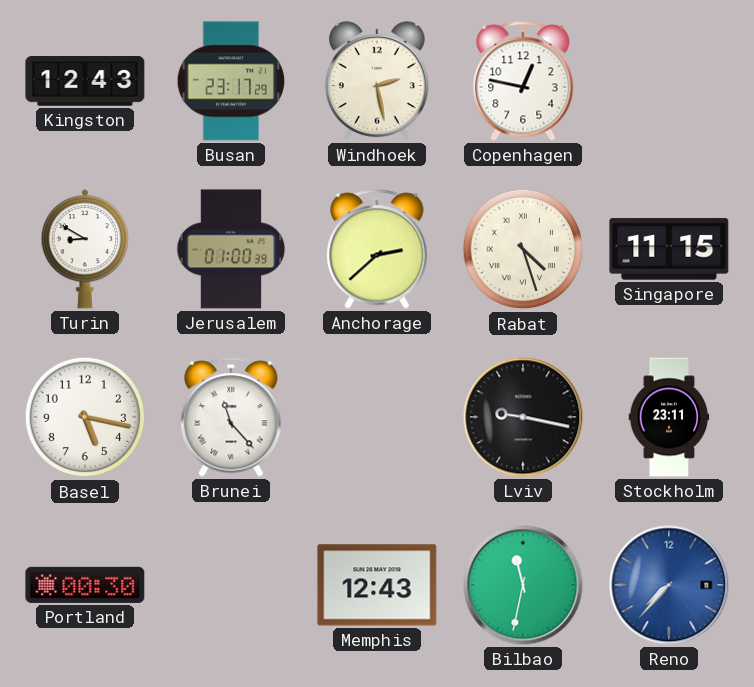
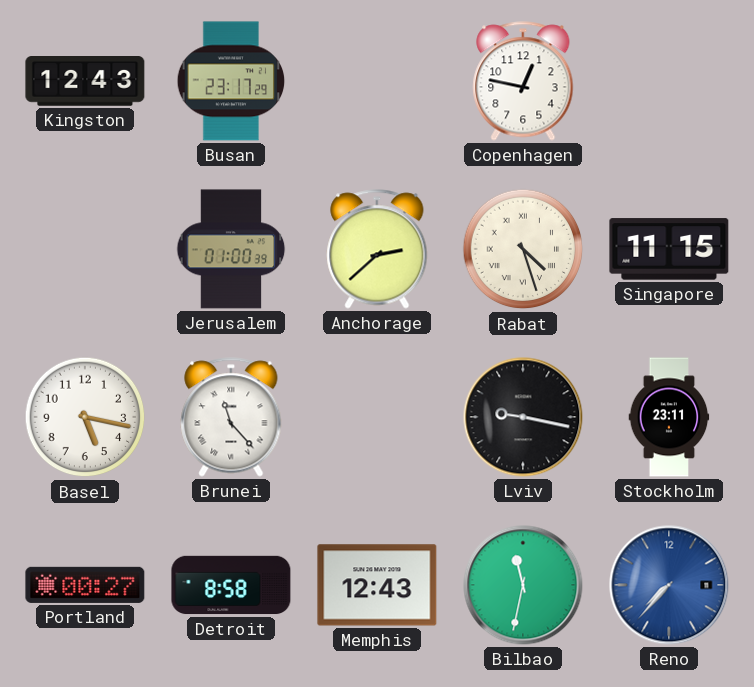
Windhoek: 2:28 -> none (377, 81)
Turin: 8:50 -> none (84, 250)
Portland: 00:30 -> 00:27 (85, 585)
Detroit: none -> 8:58 (231, 585)
